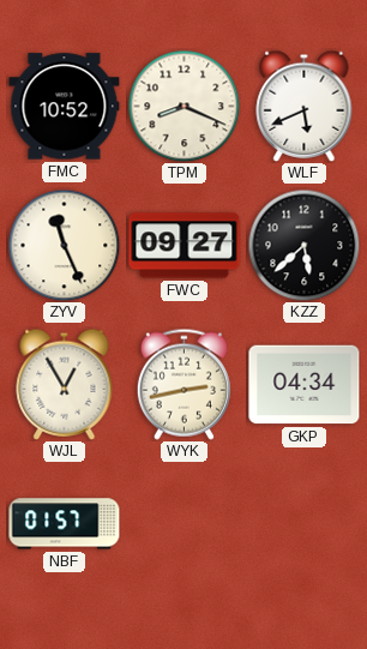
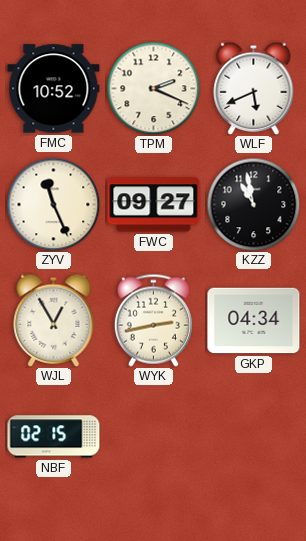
TPM: 8:19 -> 2:19 (153, 88)
KZZ: 5:38 -> 10:58 (253, 204)
NBF: 01:57 -> 02:15 (54, 437)
